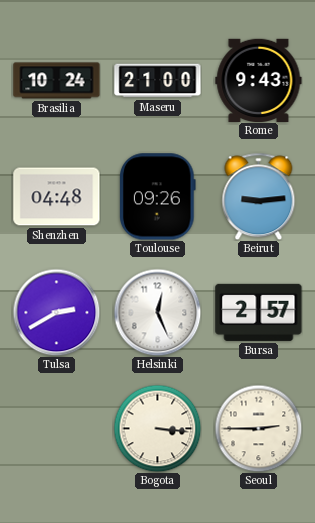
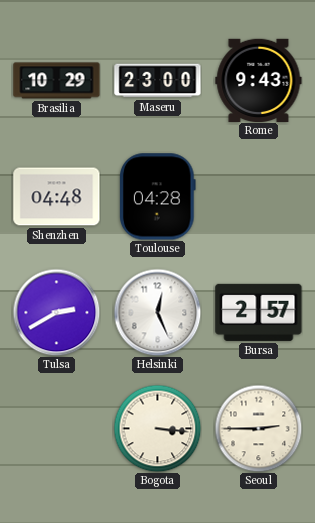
Brasilia: 10:24 -> 10:29 (57, 81)
Maseru: 21:00 -> 23:00 (158, 81)
Toulouse: 09:26 -> 04:28 (158, 197)
Beirut: 9:14 -> none (259, 196)
